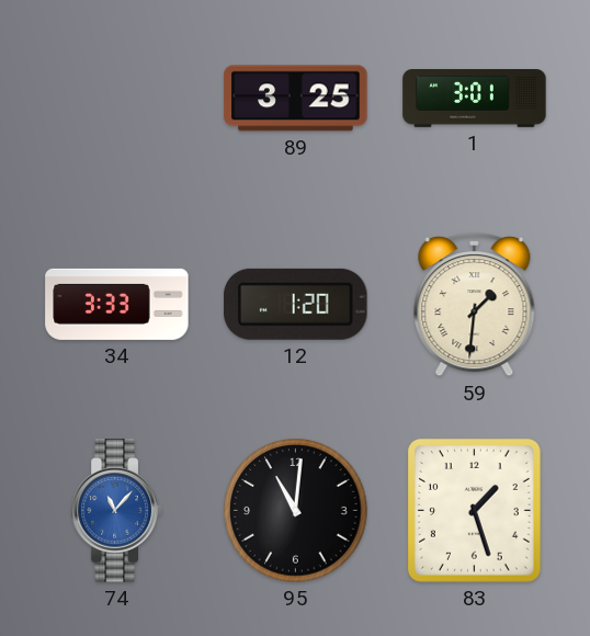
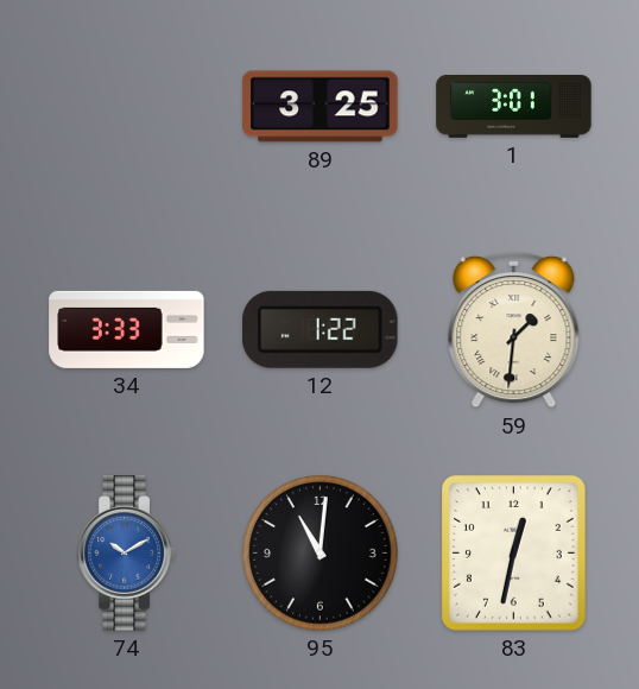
12: 1:20 -> 1:22 (321, 329)
74: 11:07 -> 10:10 (127, 554)
83: 1:27 -> 12:32 (513, 554)
